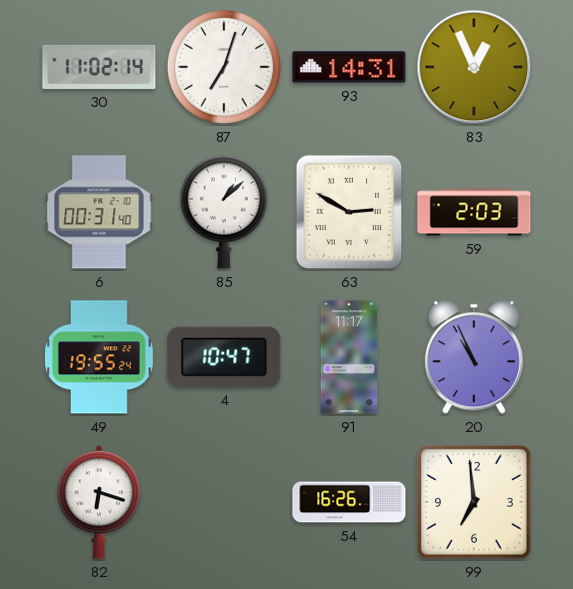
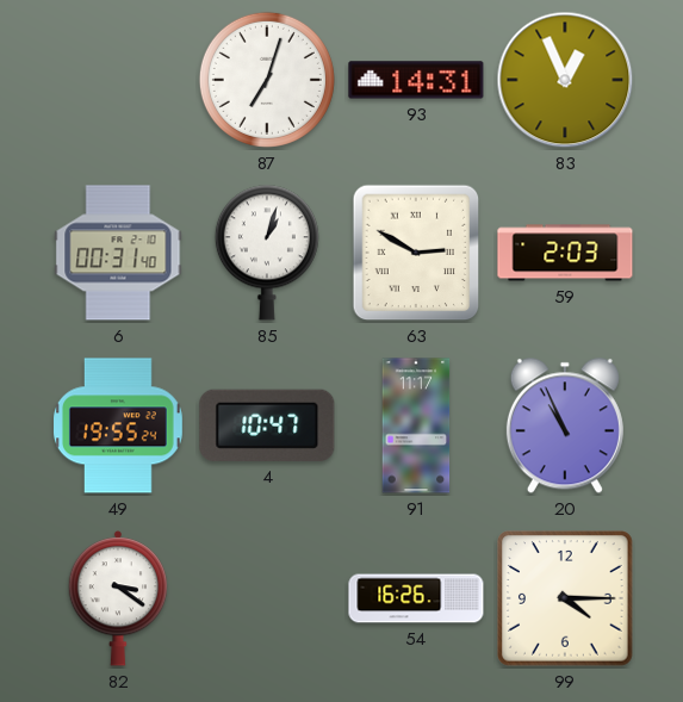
30: 11:02 -> none (99, 67)
85: 1:08 -> 1:03 (267, 253)
82: 6:18 -> 3:21 (118, 598)
99: 6:59 -> 4:15 (565, 598)
